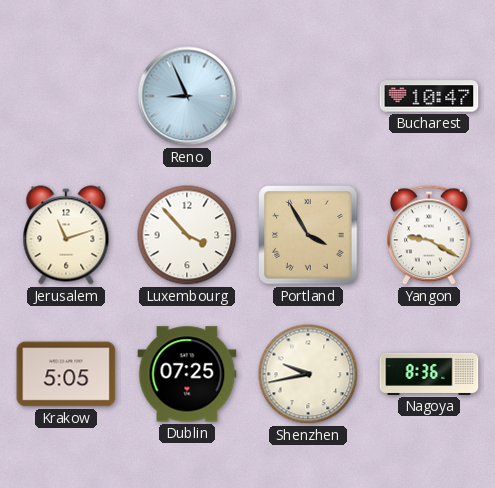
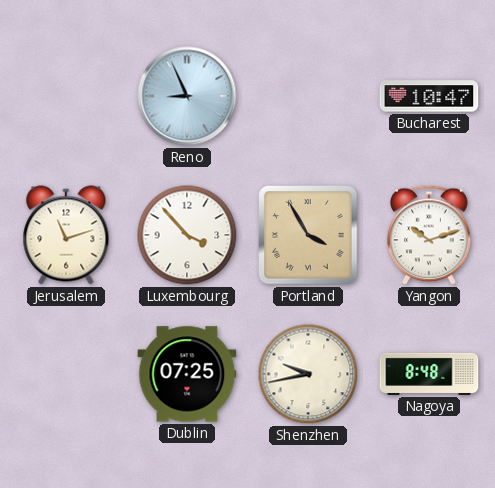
Yangon: 9:20 -> 10:12 (429, 235)
Krakow: 5:05 -> none (66, 374)
Nagoya: 8:36 -> 8:48 (429, 374)
